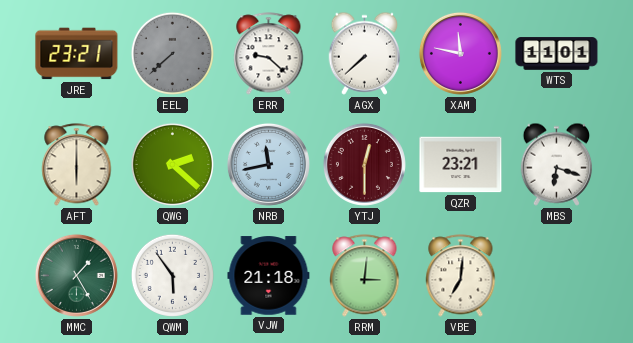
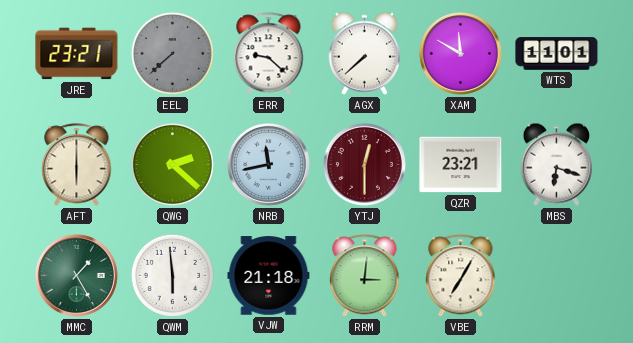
XAM: 11:47 -> 11:50 (460, 53)
QWM: 5:54 -> 5:59 (172, 275)
VBE: 7:01 -> 7:05 (461, 276)
